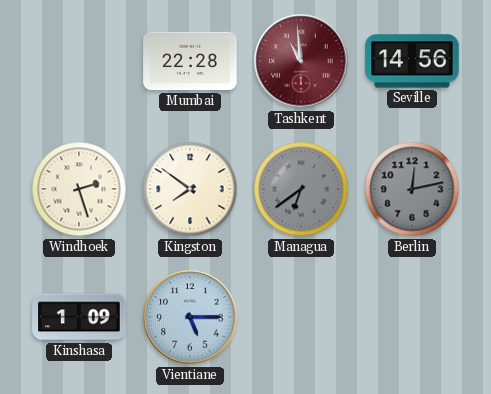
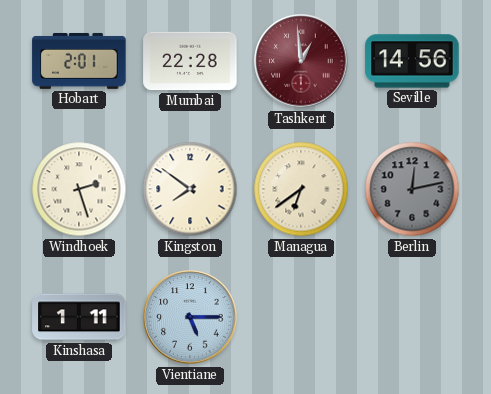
Hobart: none -> 2:01 (79, 61)
Tashkent: 10:59 -> 12:59 (301, 61)
Managua dial: grey -> cream (301, 189)
Kinshasa: 1:09 -> 1:11 (79, 317)
